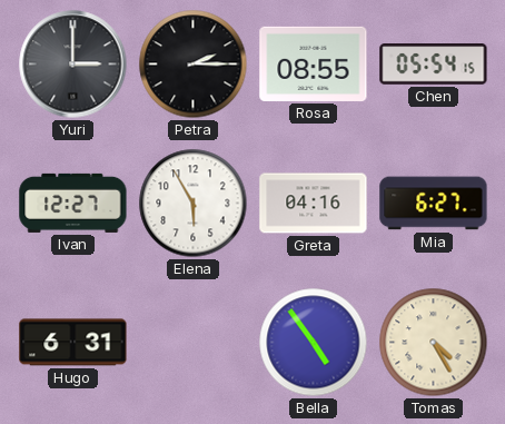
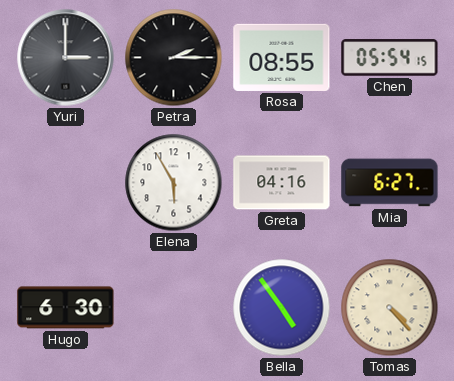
Ivan: 12:27 -> none (73, 203)
Hugo: 6:31 -> 6:30 (66, 308)
Tomas: 4:25 -> 4:23 (390, 308)
